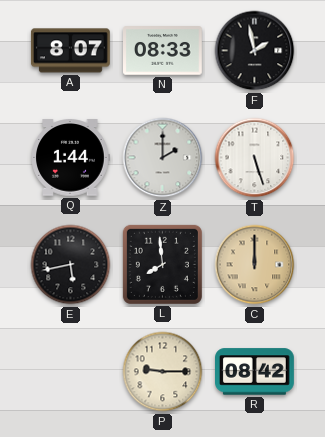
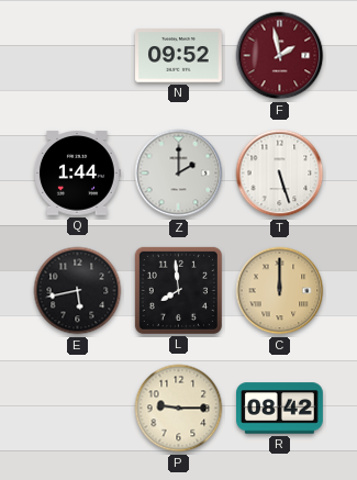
A: 8:07 -> none (70, 51)
N: 08:33 -> 09:52 (179, 56)
F dial: black -> burgundy (280, 56)
